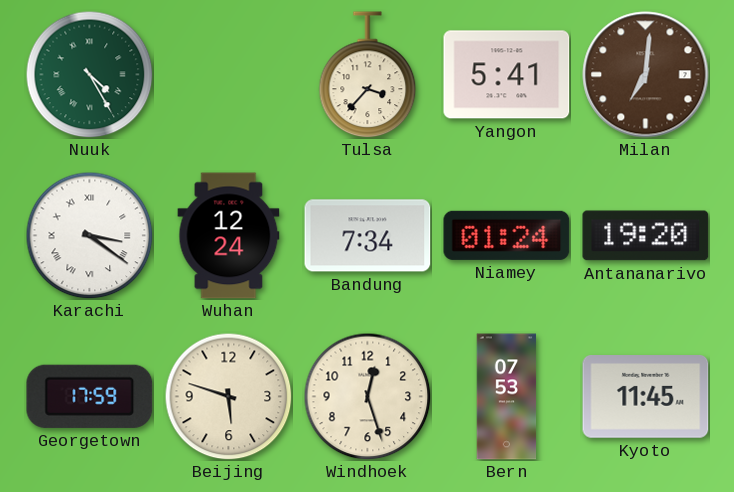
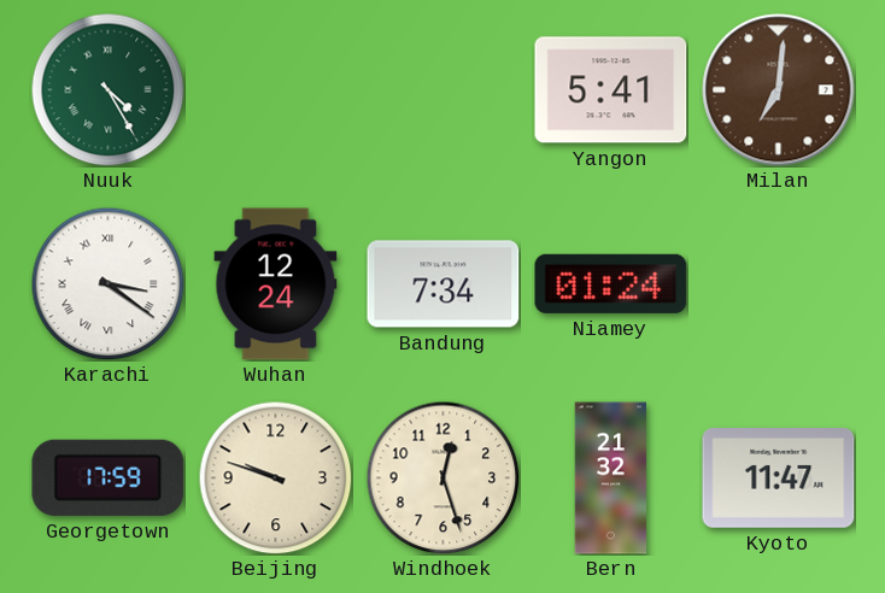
Tulsa: 3:37 -> none (368, 75)
Antananarivo: 19:20 -> none (646, 236)
Beijing: 5:48 -> 9:48 (275, 477)
Bern: 07:53 -> 21:32 (611, 478)
Kyoto: 11:45 -> 11:47 (779, 478)
